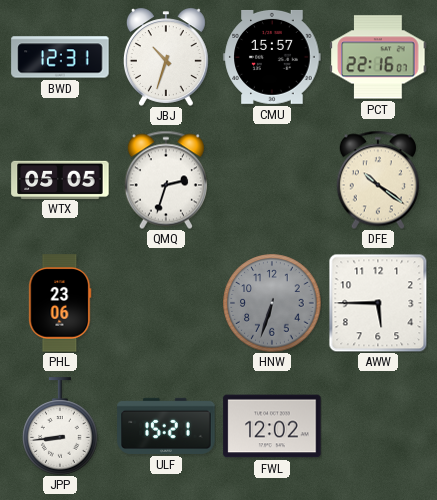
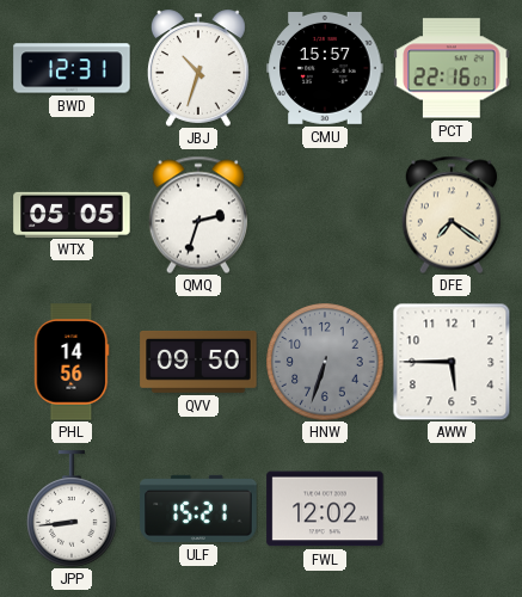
DFE: 10:21 -> 7:21 (452, 215)
PHL: 23:06 -> 14:56 (72, 362)
QVV: none -> 09:50 (198, 362)
